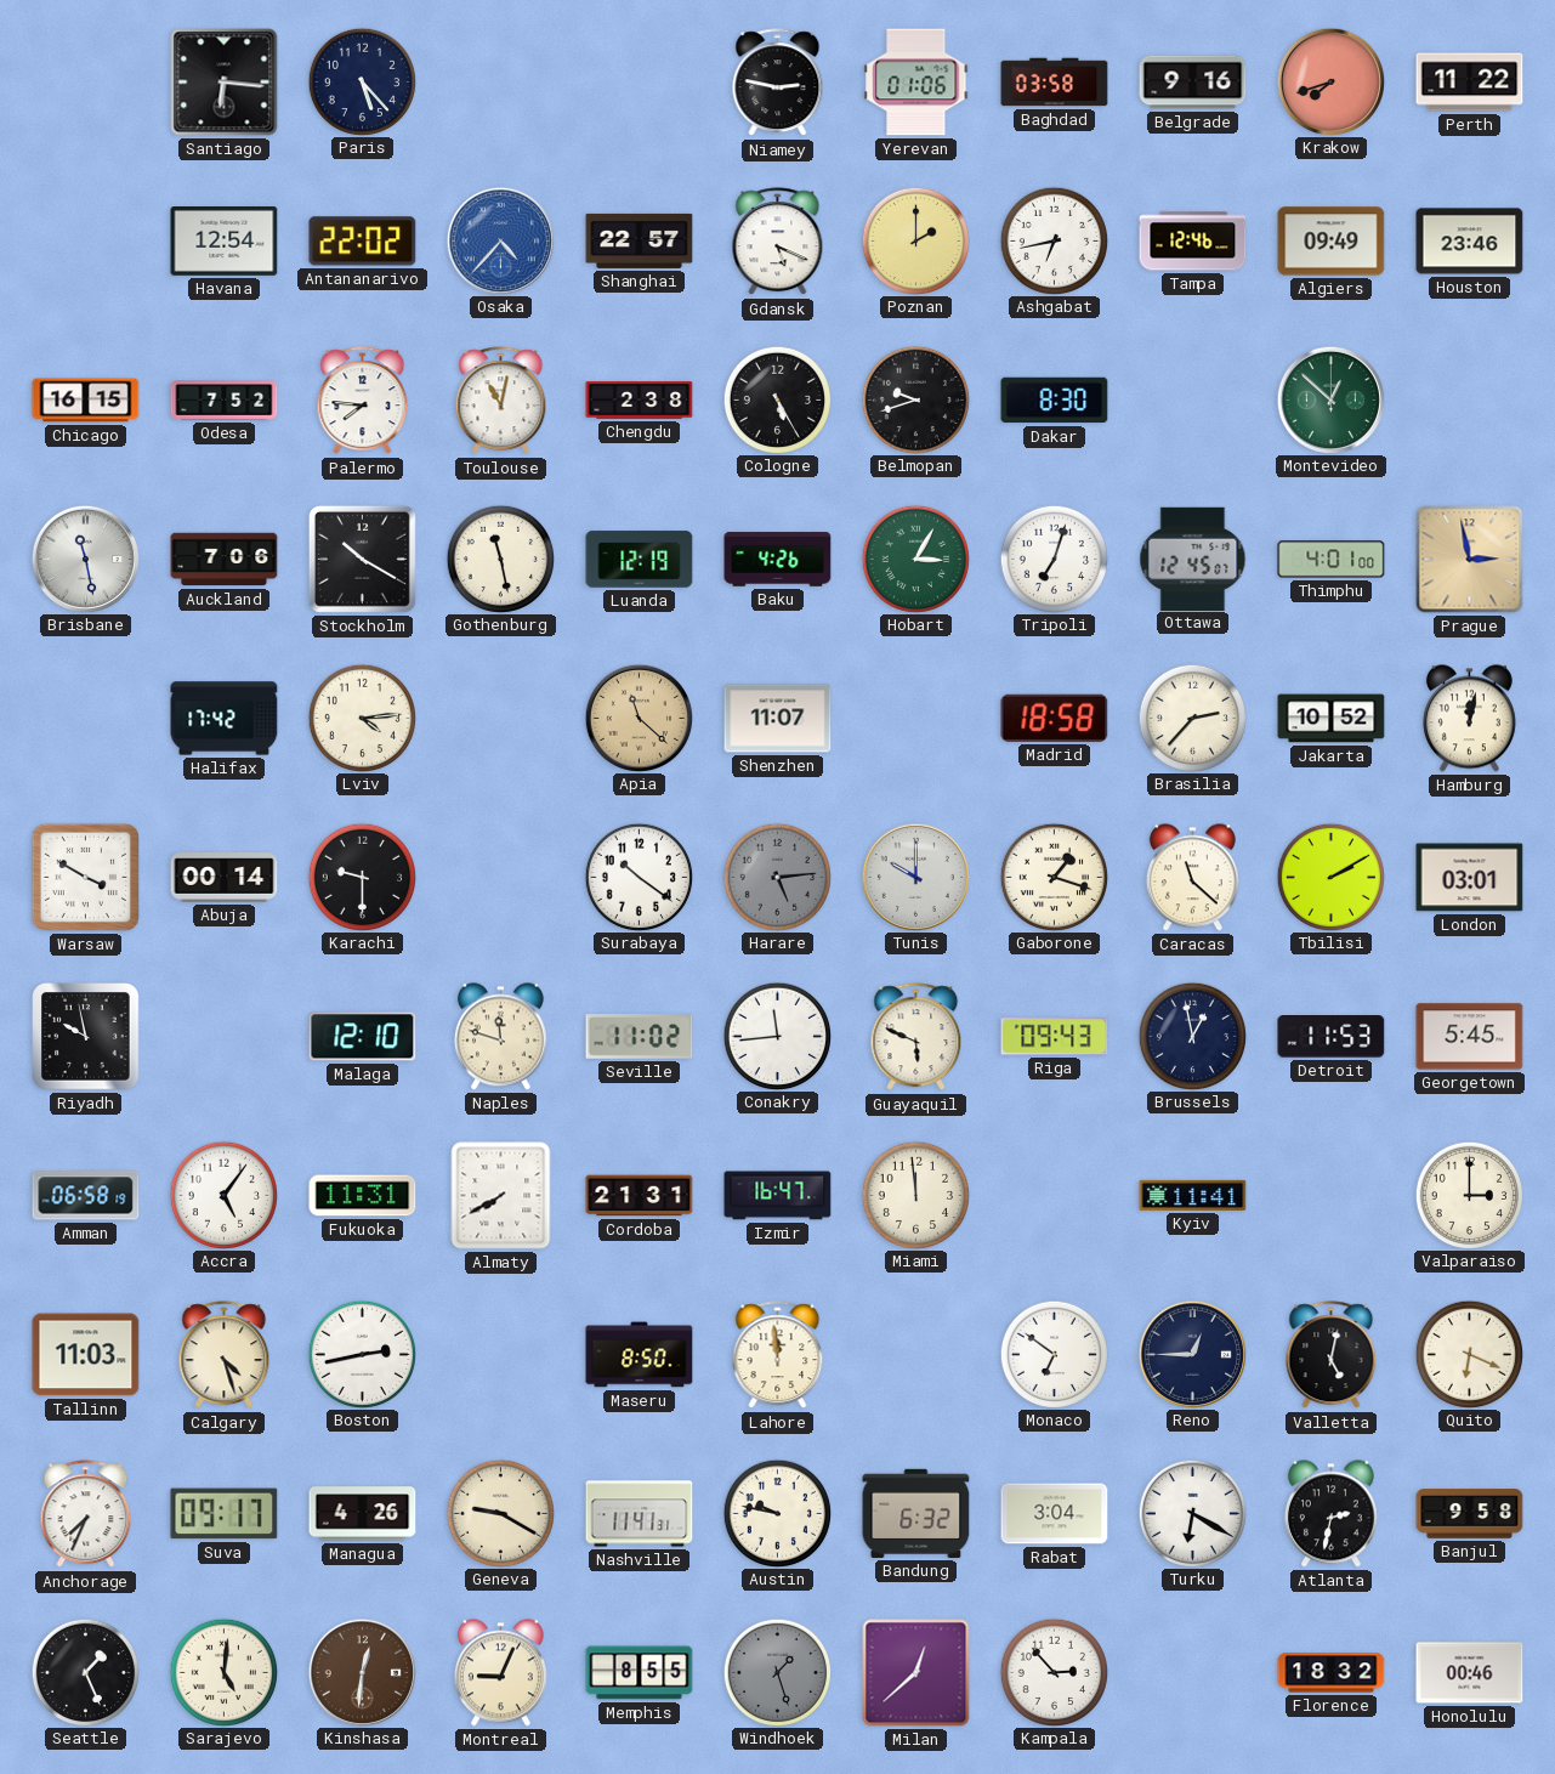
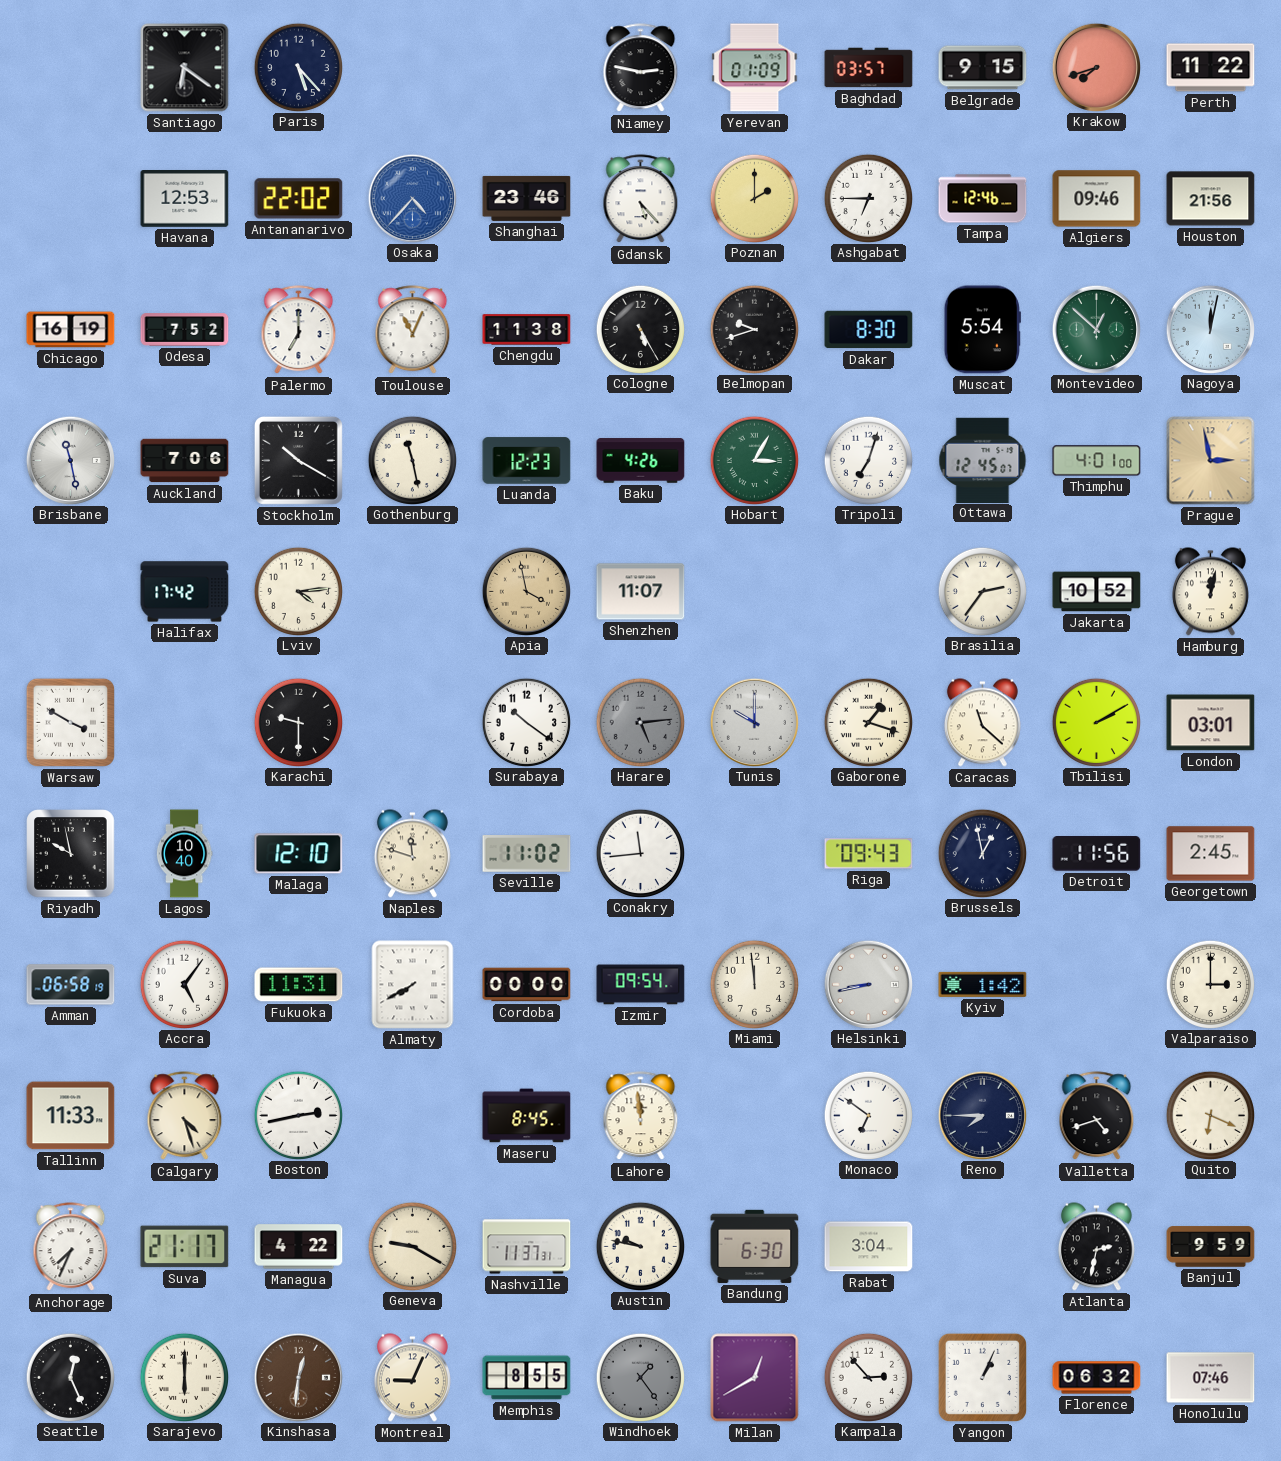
Santiago: 6:16 -> 6:21 (185, 68)
Yerevan: 01:06 -> 01:09 (755, 68)
Baghdad: 03:58 -> 03:57 (869, 68)
Belgrade: 9:16 -> 9:15 (983, 68)
Havana: 12:54 -> 12:53 (185, 199)
Shanghai: 22:57 -> 23:46 (527, 198)
Gdansk: 5:19 -> 5:23 (641, 199)
Ashgabat: 6:43 -> 6:45 (868, 198)
Algiers: 09:49 -> 09:46 (1097, 199)
Houston: 23:46 -> 21:56 (1211, 199)
Chicago: 16:15 -> 16:19 (71, 330)
Palermo: 7:46 -> 7:00 (299, 330)
Toulouse: 11:02 -> 11:04 (413, 330)
Chengdu: 2:38 -> 11:38 (527, 330)
Muscat: none -> 5:54 (982, 330)
Nagoya: none -> 12:02 (1210, 329)
Luanda: 12:19 -> 12:23 (527, 461)
Apia: 11:22 -> 3:58 (526, 591)
Madrid: 18:58 -> none (1055, 718)
Brasilia: 2:37 -> 2:36 (982, 591)
Abuja: 00:14 -> none (225, 878)
Lagos: none -> 10:40 (184, 854)
Guayaquil: 5:49 -> none (916, 1037)
Detroit: 11:53 -> 11:56 (1097, 854)
Georgetown: 5:45 -> 2:45 (1211, 854)
Cordoba: 21:31 -> 00:00 (527, 985)
Izmir: 16:47 -> 09:54 (641, 985)
Helsinki: none -> 8:43 (868, 984)
Kyiv: 11:41 -> 1:42 (983, 984)
Tallinn: 11:03 -> 11:33 (71, 1116)
Maseru: 8:50 -> 8:45 (527, 1116)
Reno: 12:45 -> 7:45 (982, 1115)
Valletta: 5:02 -> 4:42 (1097, 1116)
Suva: 09:17 -> 21:17 (185, 1247)
Managua: 4:26 -> 4:22 (299, 1247)
Nashville: 11:41 -> 11:37 (527, 1247)
Bandung: 6:32 -> 6:30 (755, 1246)
Turku: 6:20 -> none (1192, 1513)
Banjul: 9:58 -> 9:59 (1211, 1247)
Seattle: 1:26 -> 12:26 (70, 1377)
Sarajevo: 5:01 -> 6:00 (184, 1377)
Windhoek: 1:27 -> 1:24 (640, 1377)
Milan: 12:38 -> 12:40 (755, 1378)
Yangon: none -> 1:04 (982, 1377)
Florence: 18:32 -> 06:32 (1097, 1378)
Honolulu: 00:46 -> 07:46 (1211, 1378)
